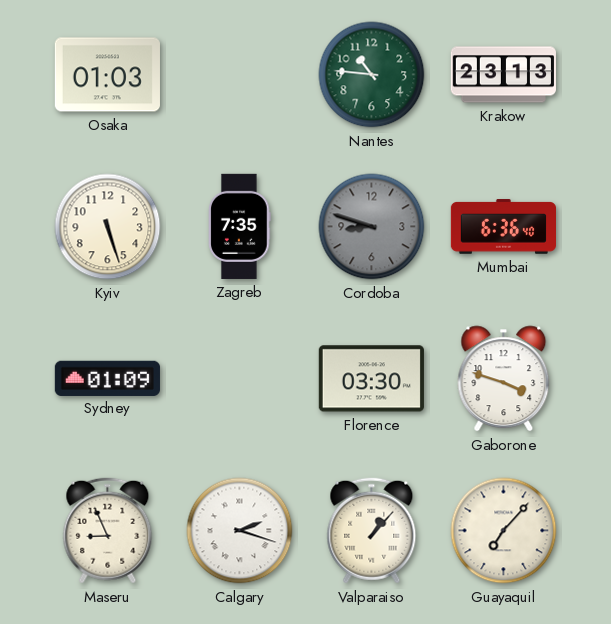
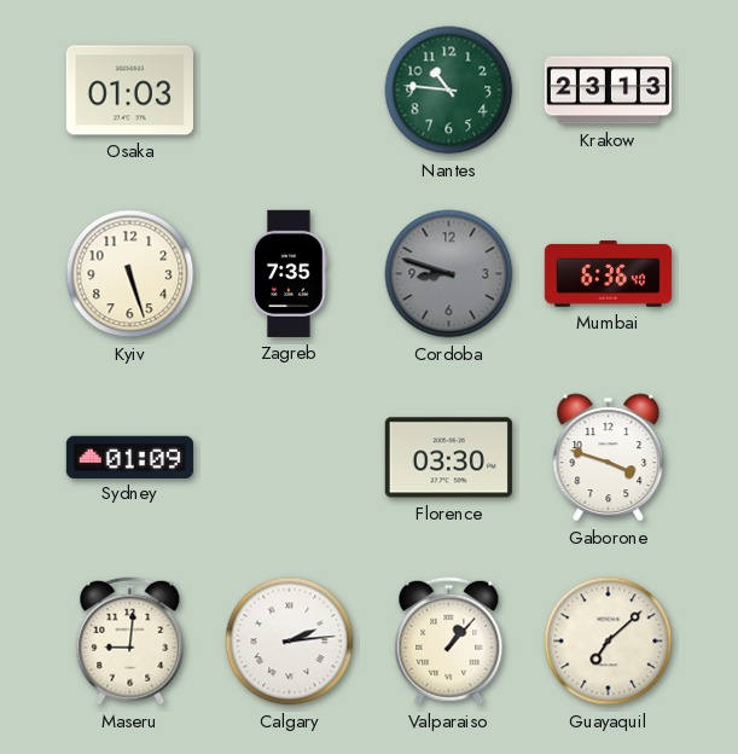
Maseru: 8:56 -> 9:01 (130, 642)
Calgary: 2:18 -> 2:14 (290, 642)
Guayaquil: 7:07 -> 7:08 (609, 642)
